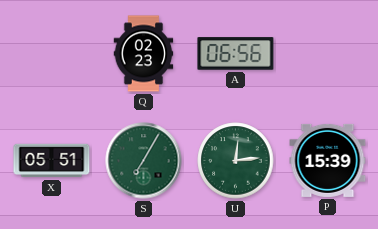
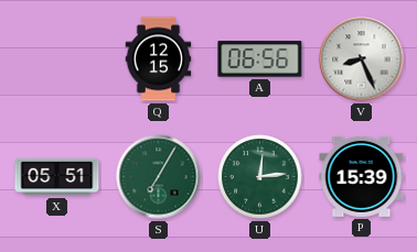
Q: 02:23 -> 12:15 (159, 59)
V: none -> 8:26 (362, 59)
